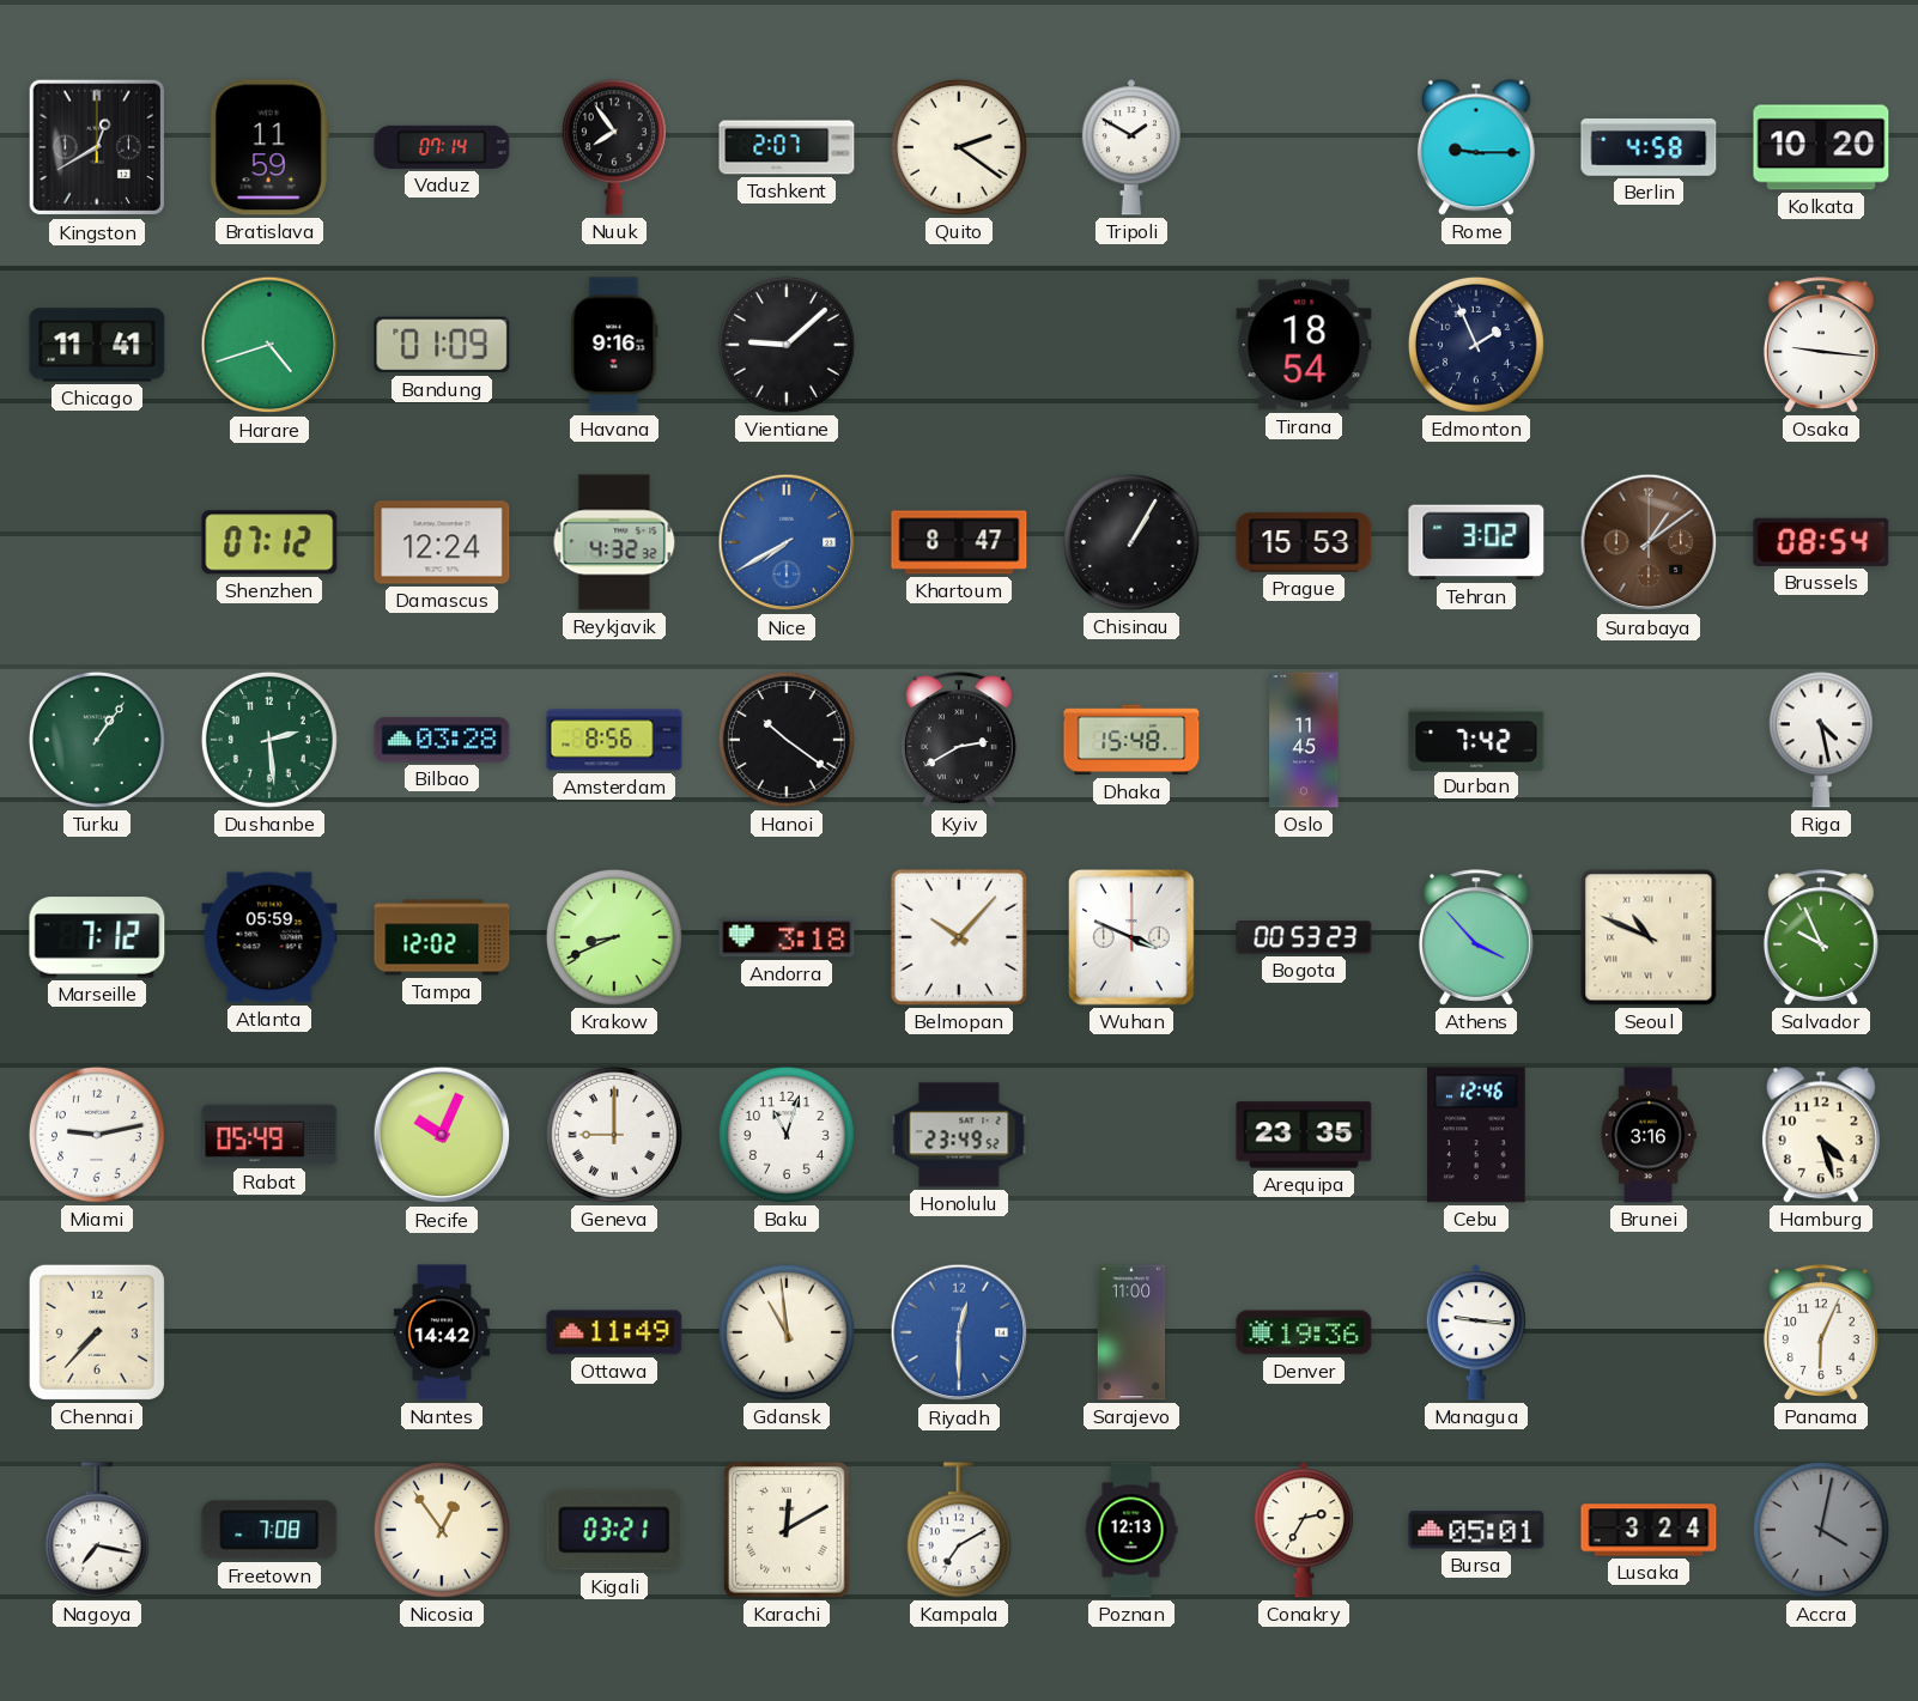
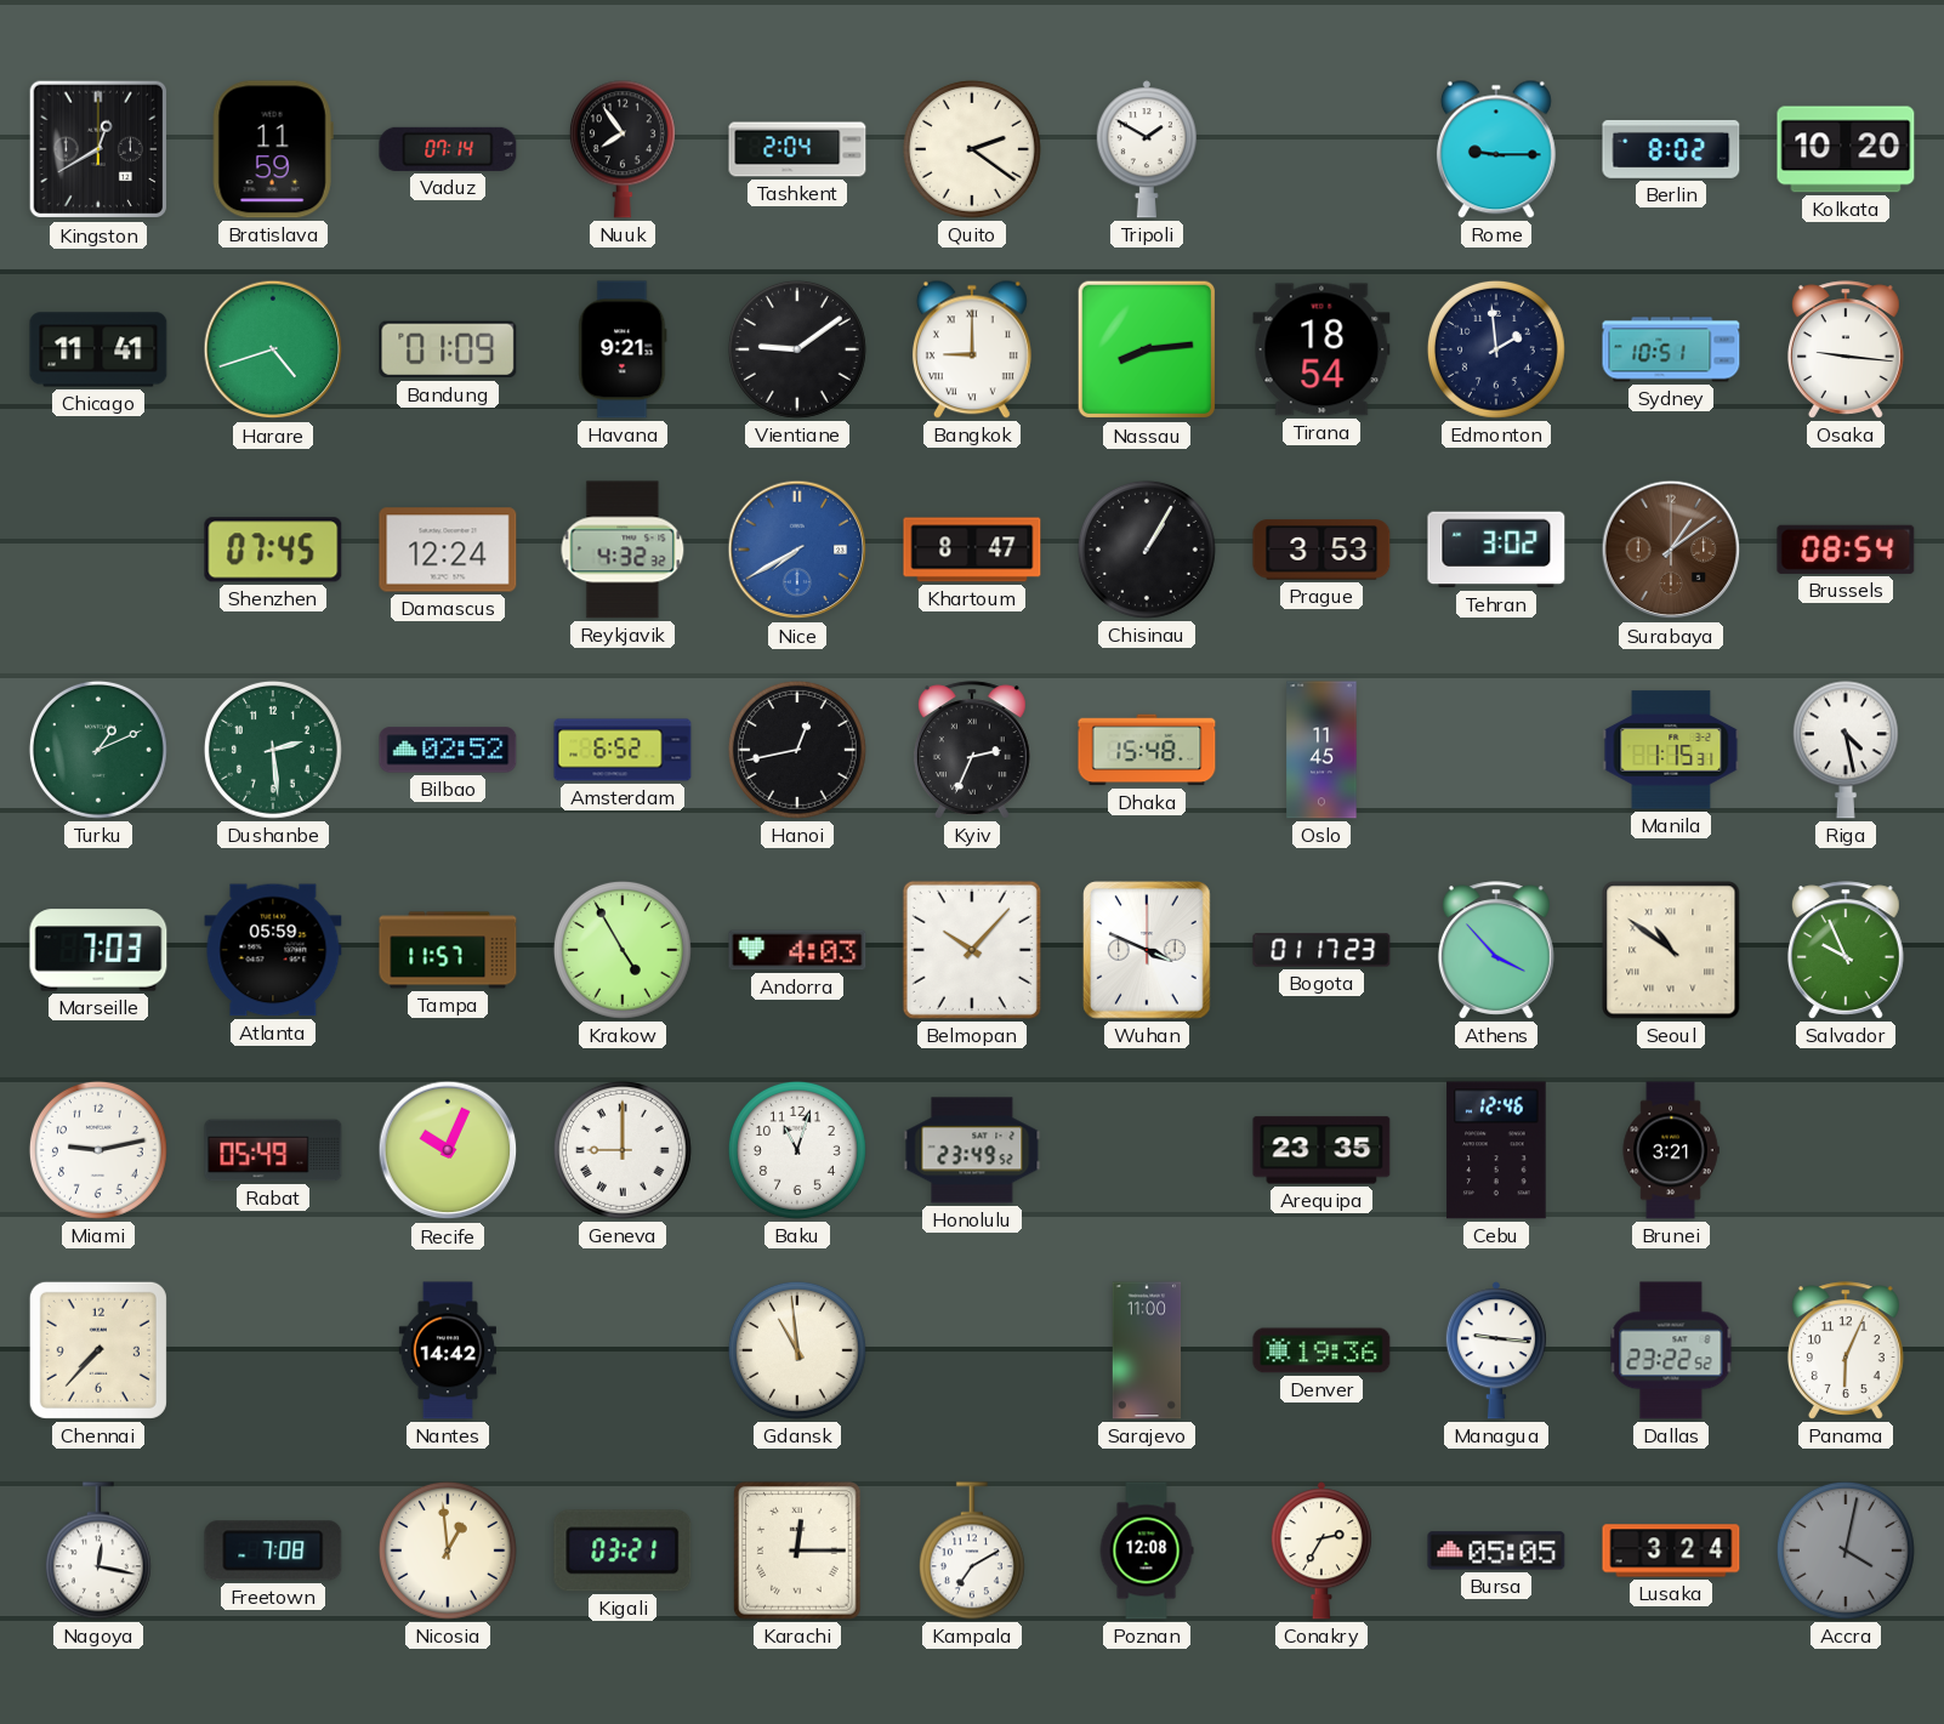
Tashkent: 2:07 -> 2:04 (797, 149)
Berlin: 4:58 -> 8:02 (1671, 149)
Havana: 9:16 -> 9:21 (623, 349)
Vientiane: 9:08 -> 9:09 (797, 349)
Bangkok: none -> 9:00 (972, 349)
Nassau: none -> 8:14 (1147, 349)
Edmonton: 1:56 -> 1:59 (1496, 349)
Sydney: none -> 10:51 (1671, 349)
Shenzhen: 07:12 -> 07:45 (273, 550)
Prague: 15:53 -> 3:53 (1321, 550)
Turku: 1:06 -> 1:11 (98, 750)
Bilbao: 03:28 -> 02:52 (448, 750)
Amsterdam: 8:56 -> 6:52 (623, 750)
Hanoi: 10:21 -> 12:43 (797, 750)
Kyiv: 2:40 -> 2:34 (972, 750)
Durban: 7:42 -> none (1476, 739)
Manila: none -> 1:15 (1671, 750)
Marseille: 7:12 -> 7:03 (98, 950)
Tampa: 12:02 -> 11:57 (448, 950)
Krakow: 8:41 -> 4:55 (623, 950)
Andorra: 3:18 -> 4:03 (797, 950)
Bogota: 00:53 -> 01:17 (1321, 950)
Seoul: 10:49 -> 10:51 (1671, 950)
Brunei: 3:16 -> 3:21 (1671, 1150)
Hamburg: 4:27 -> none (1821, 1135)
Ottawa: 11:49 -> none (614, 1332)
Riyadh: 12:30 -> none (959, 1332)
Dallas: none -> 23:22 (1671, 1350)
Nagoya: 7:17 -> 12:17 (98, 1551)
Nicosia: 12:54 -> 12:59 (448, 1551)
Karachi: 12:10 -> 12:15 (797, 1551)
Poznan: 12:13 -> 12:08 (1147, 1551)
Bursa: 05:01 -> 05:05 (1496, 1551)
